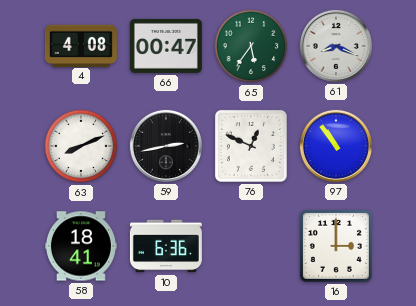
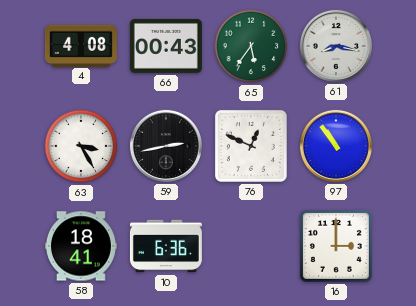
66: 00:47 -> 00:43 (166, 46)
61: 8:19 -> 8:17 (336, 46)
63: 8:11 -> 3:25 (81, 146)
